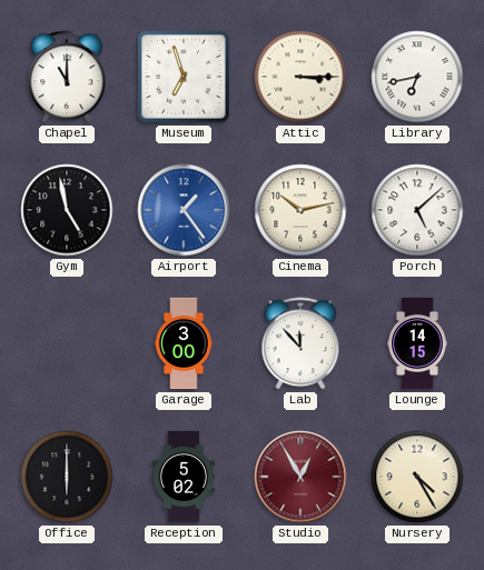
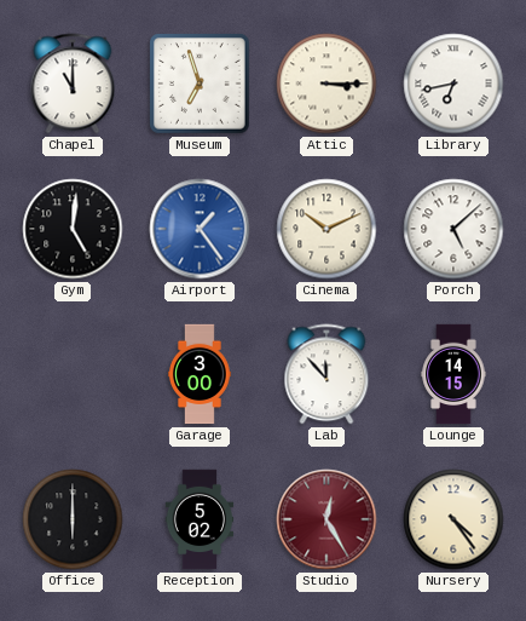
Gym: 4:58 -> 5:01 (73, 229)
Cinema: 10:13 -> 10:11 (326, 229)
Studio: 12:55 -> 12:25 (326, 519)
Nursery: 4:25 -> 4:24 (453, 519)
